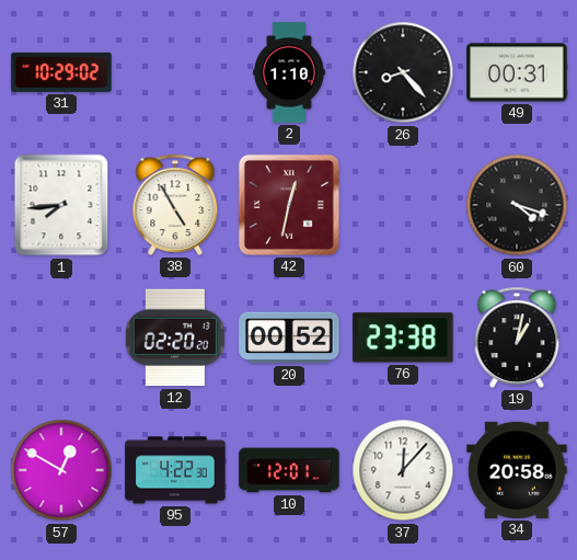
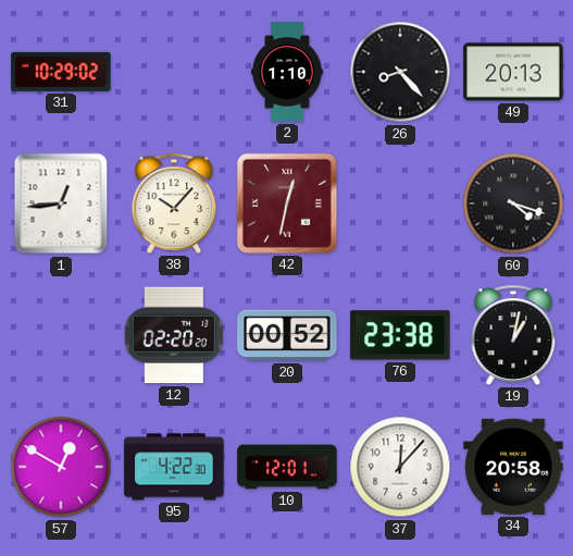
49: 00:31 -> 20:13 (513, 72)
1: 7:44 -> 12:44 (61, 203)
38: 4:55 -> 10:07 (174, 203)
